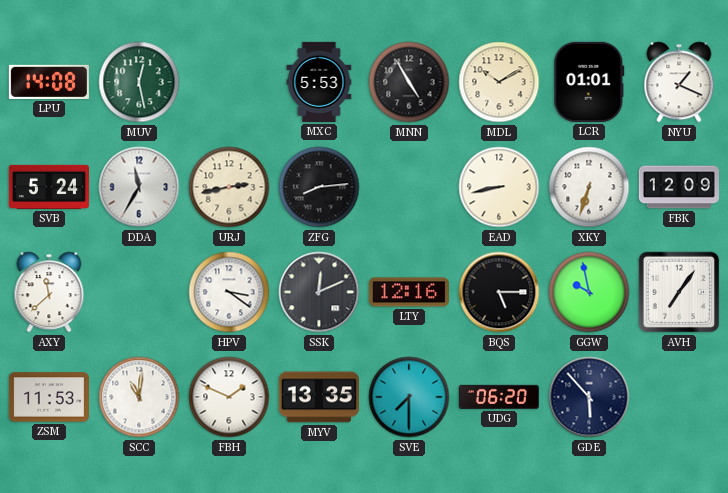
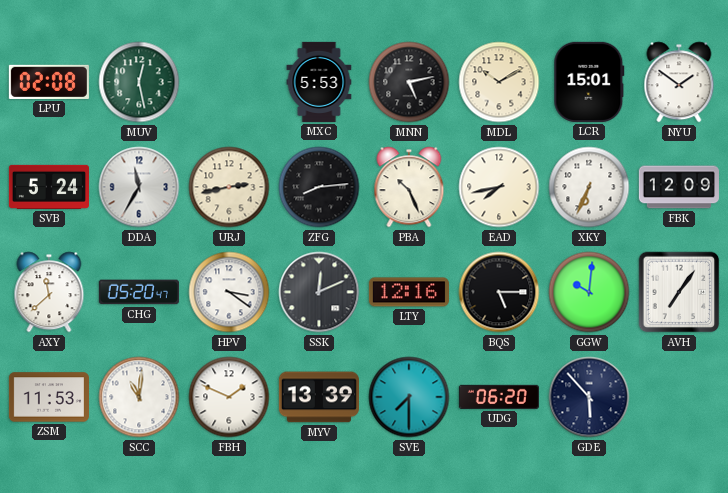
LPU: 14:08 -> 02:08 (49, 82)
MNN: 4:55 -> 5:13 (409, 82)
LCR: 01:01 -> 15:01 (589, 82)
NYU: 1:19 -> 1:51 (679, 82)
PBA: none -> 10:26 (409, 187)
EAD: 8:43 -> 7:43 (499, 187)
XKY: 6:33 -> 6:34 (589, 187)
CHG: none -> 05:20 (139, 292)
GGW: 9:58 -> 10:01 (589, 292)
MYV: 13:35 -> 13:39 (319, 397)
